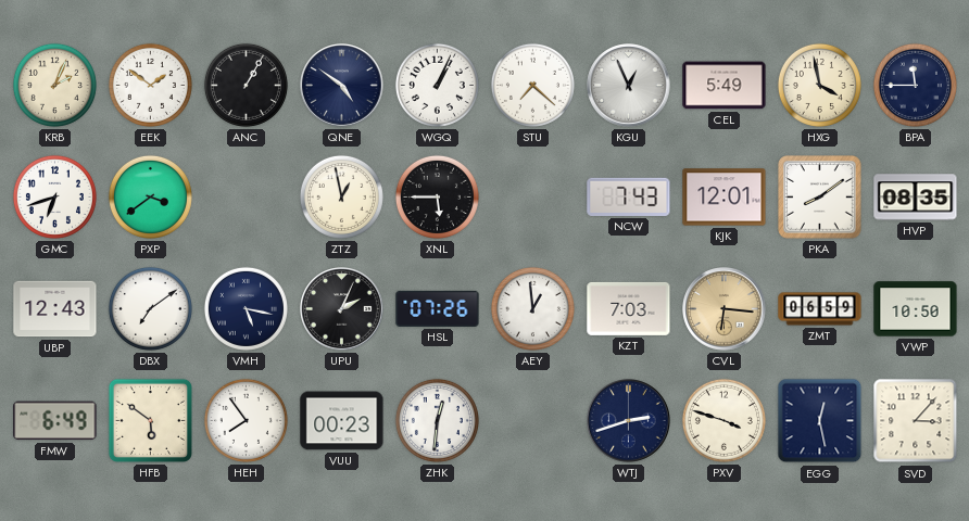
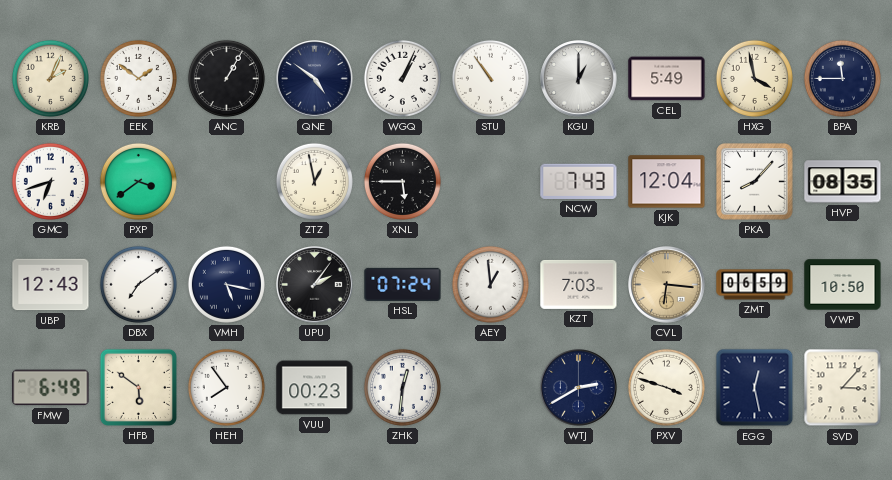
STU: 7:22 -> 10:54 (490, 78)
KGU: 12:56 -> 1:00 (579, 79)
KJK: 12:01 -> 12:04 (667, 182)
PKA: 8:09 -> 8:07 (755, 182)
UPU: 2:04 -> 2:06 (315, 285)
HSL: 07:26 -> 07:24 (403, 284)
WTJ: 2:42 -> 2:40 (579, 388)
